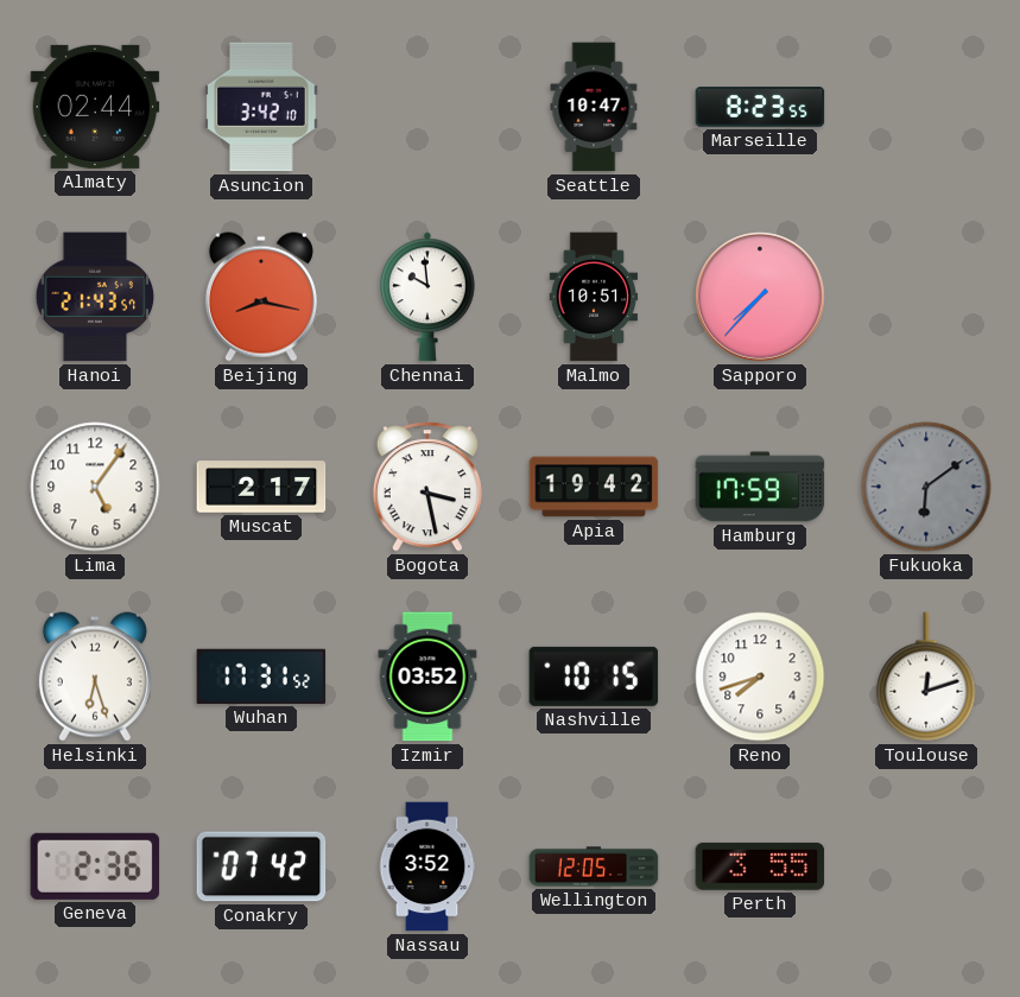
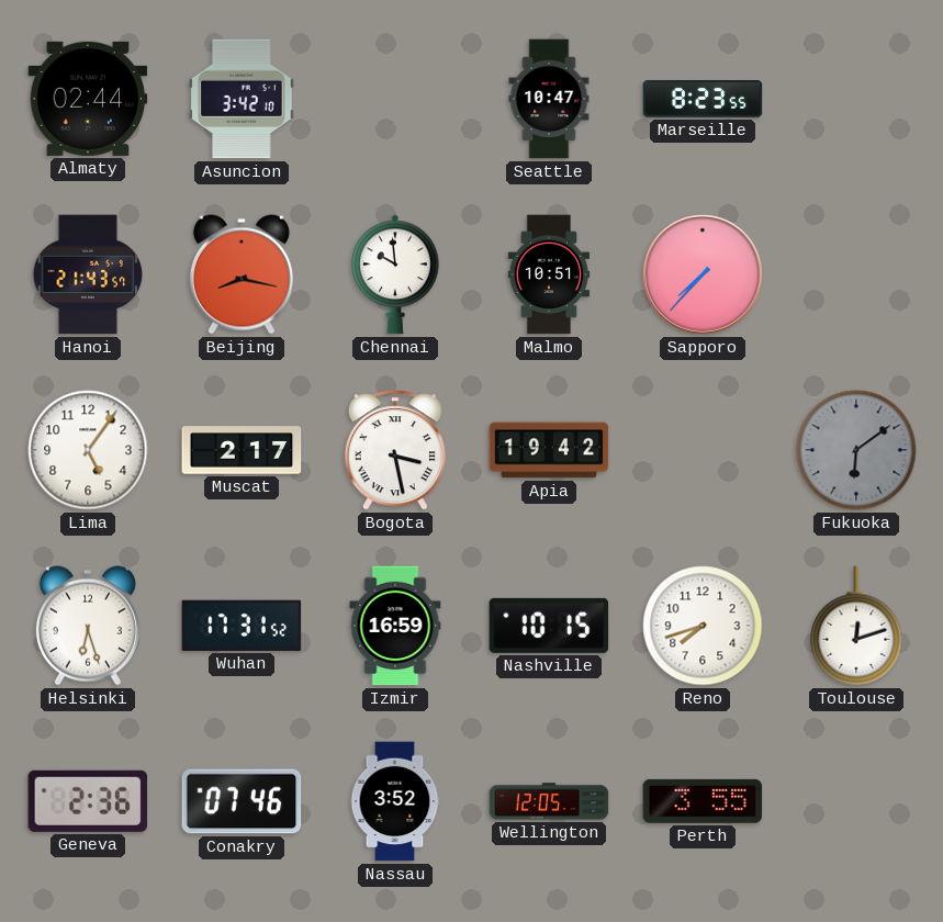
Hamburg: 17:59 -> none (760, 487)
Izmir: 03:52 -> 16:59 (395, 626)
Conakry: 07:42 -> 07:46 (242, 801)
